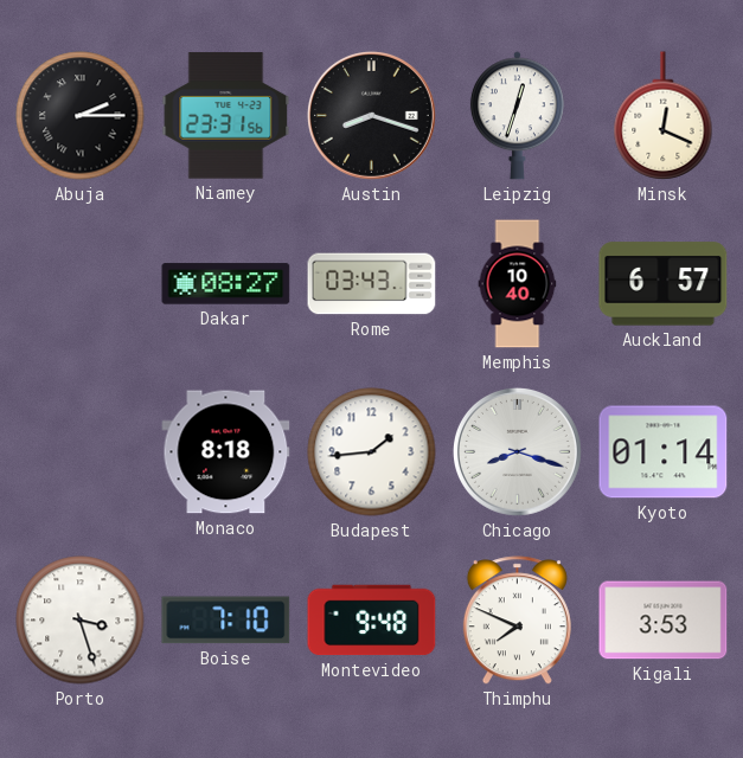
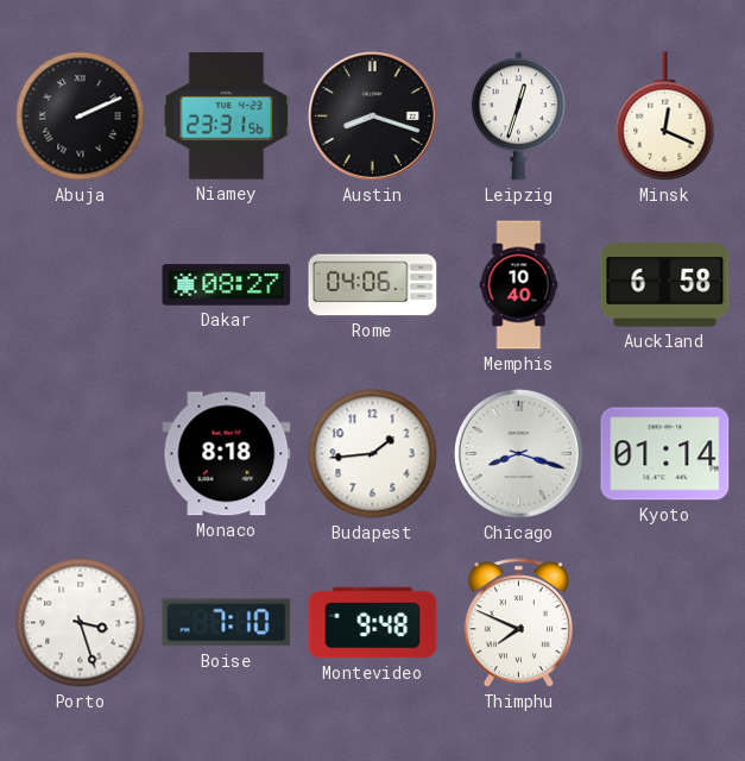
Abuja: 2:15 -> 2:11 (81, 117)
Rome: 03:43 -> 04:06 (373, 285)
Auckland: 6:57 -> 6:58 (665, 285)
Kigali: 3:53 -> none (664, 621)
